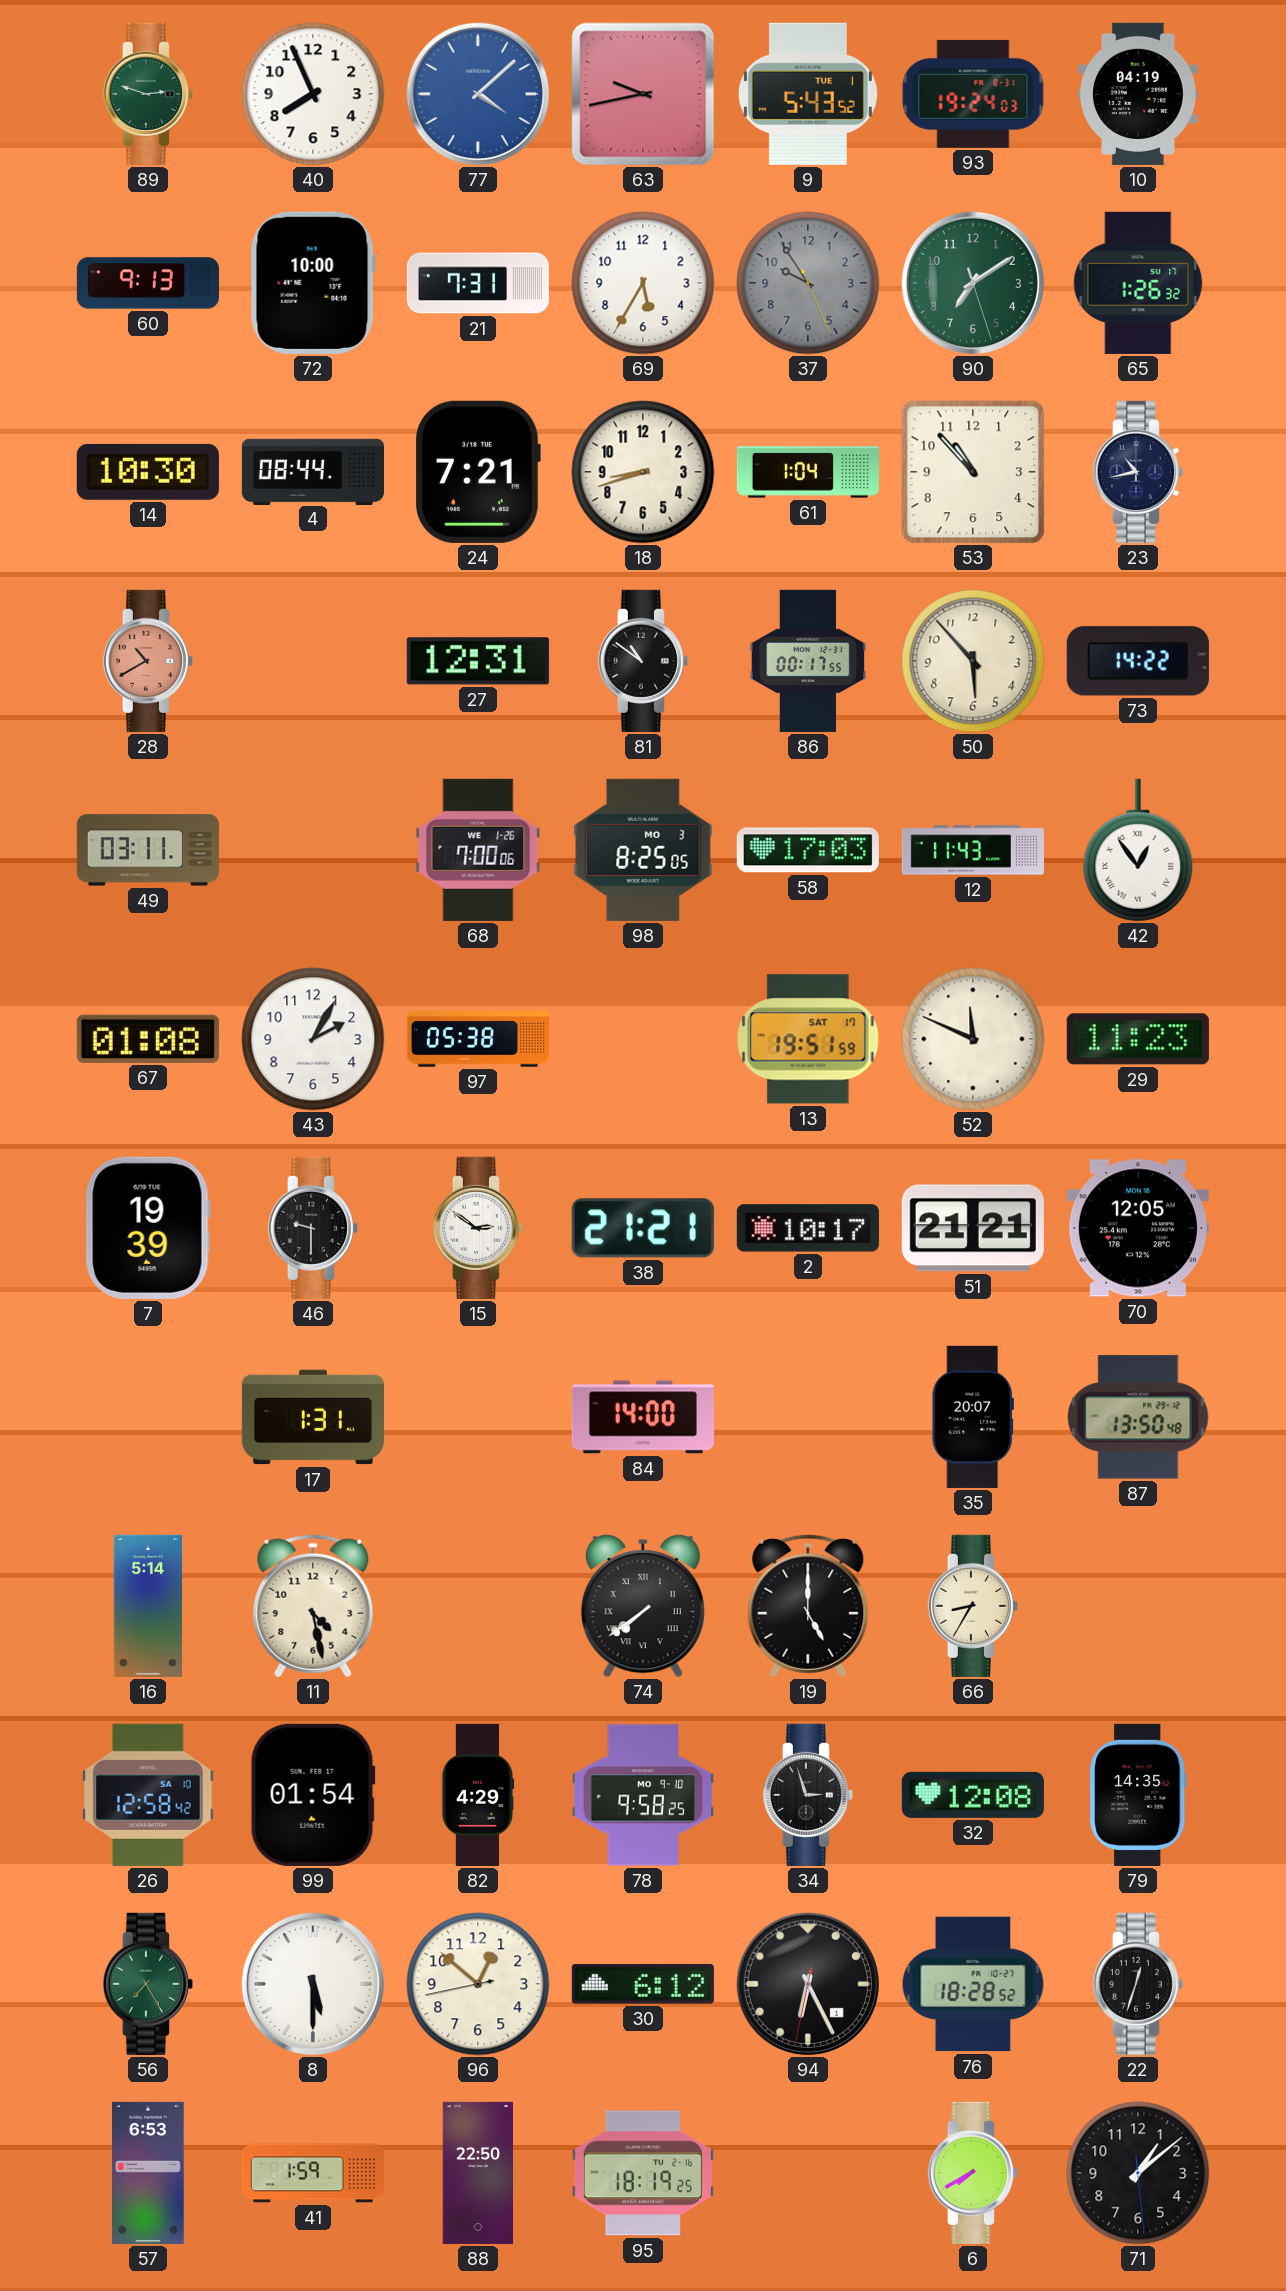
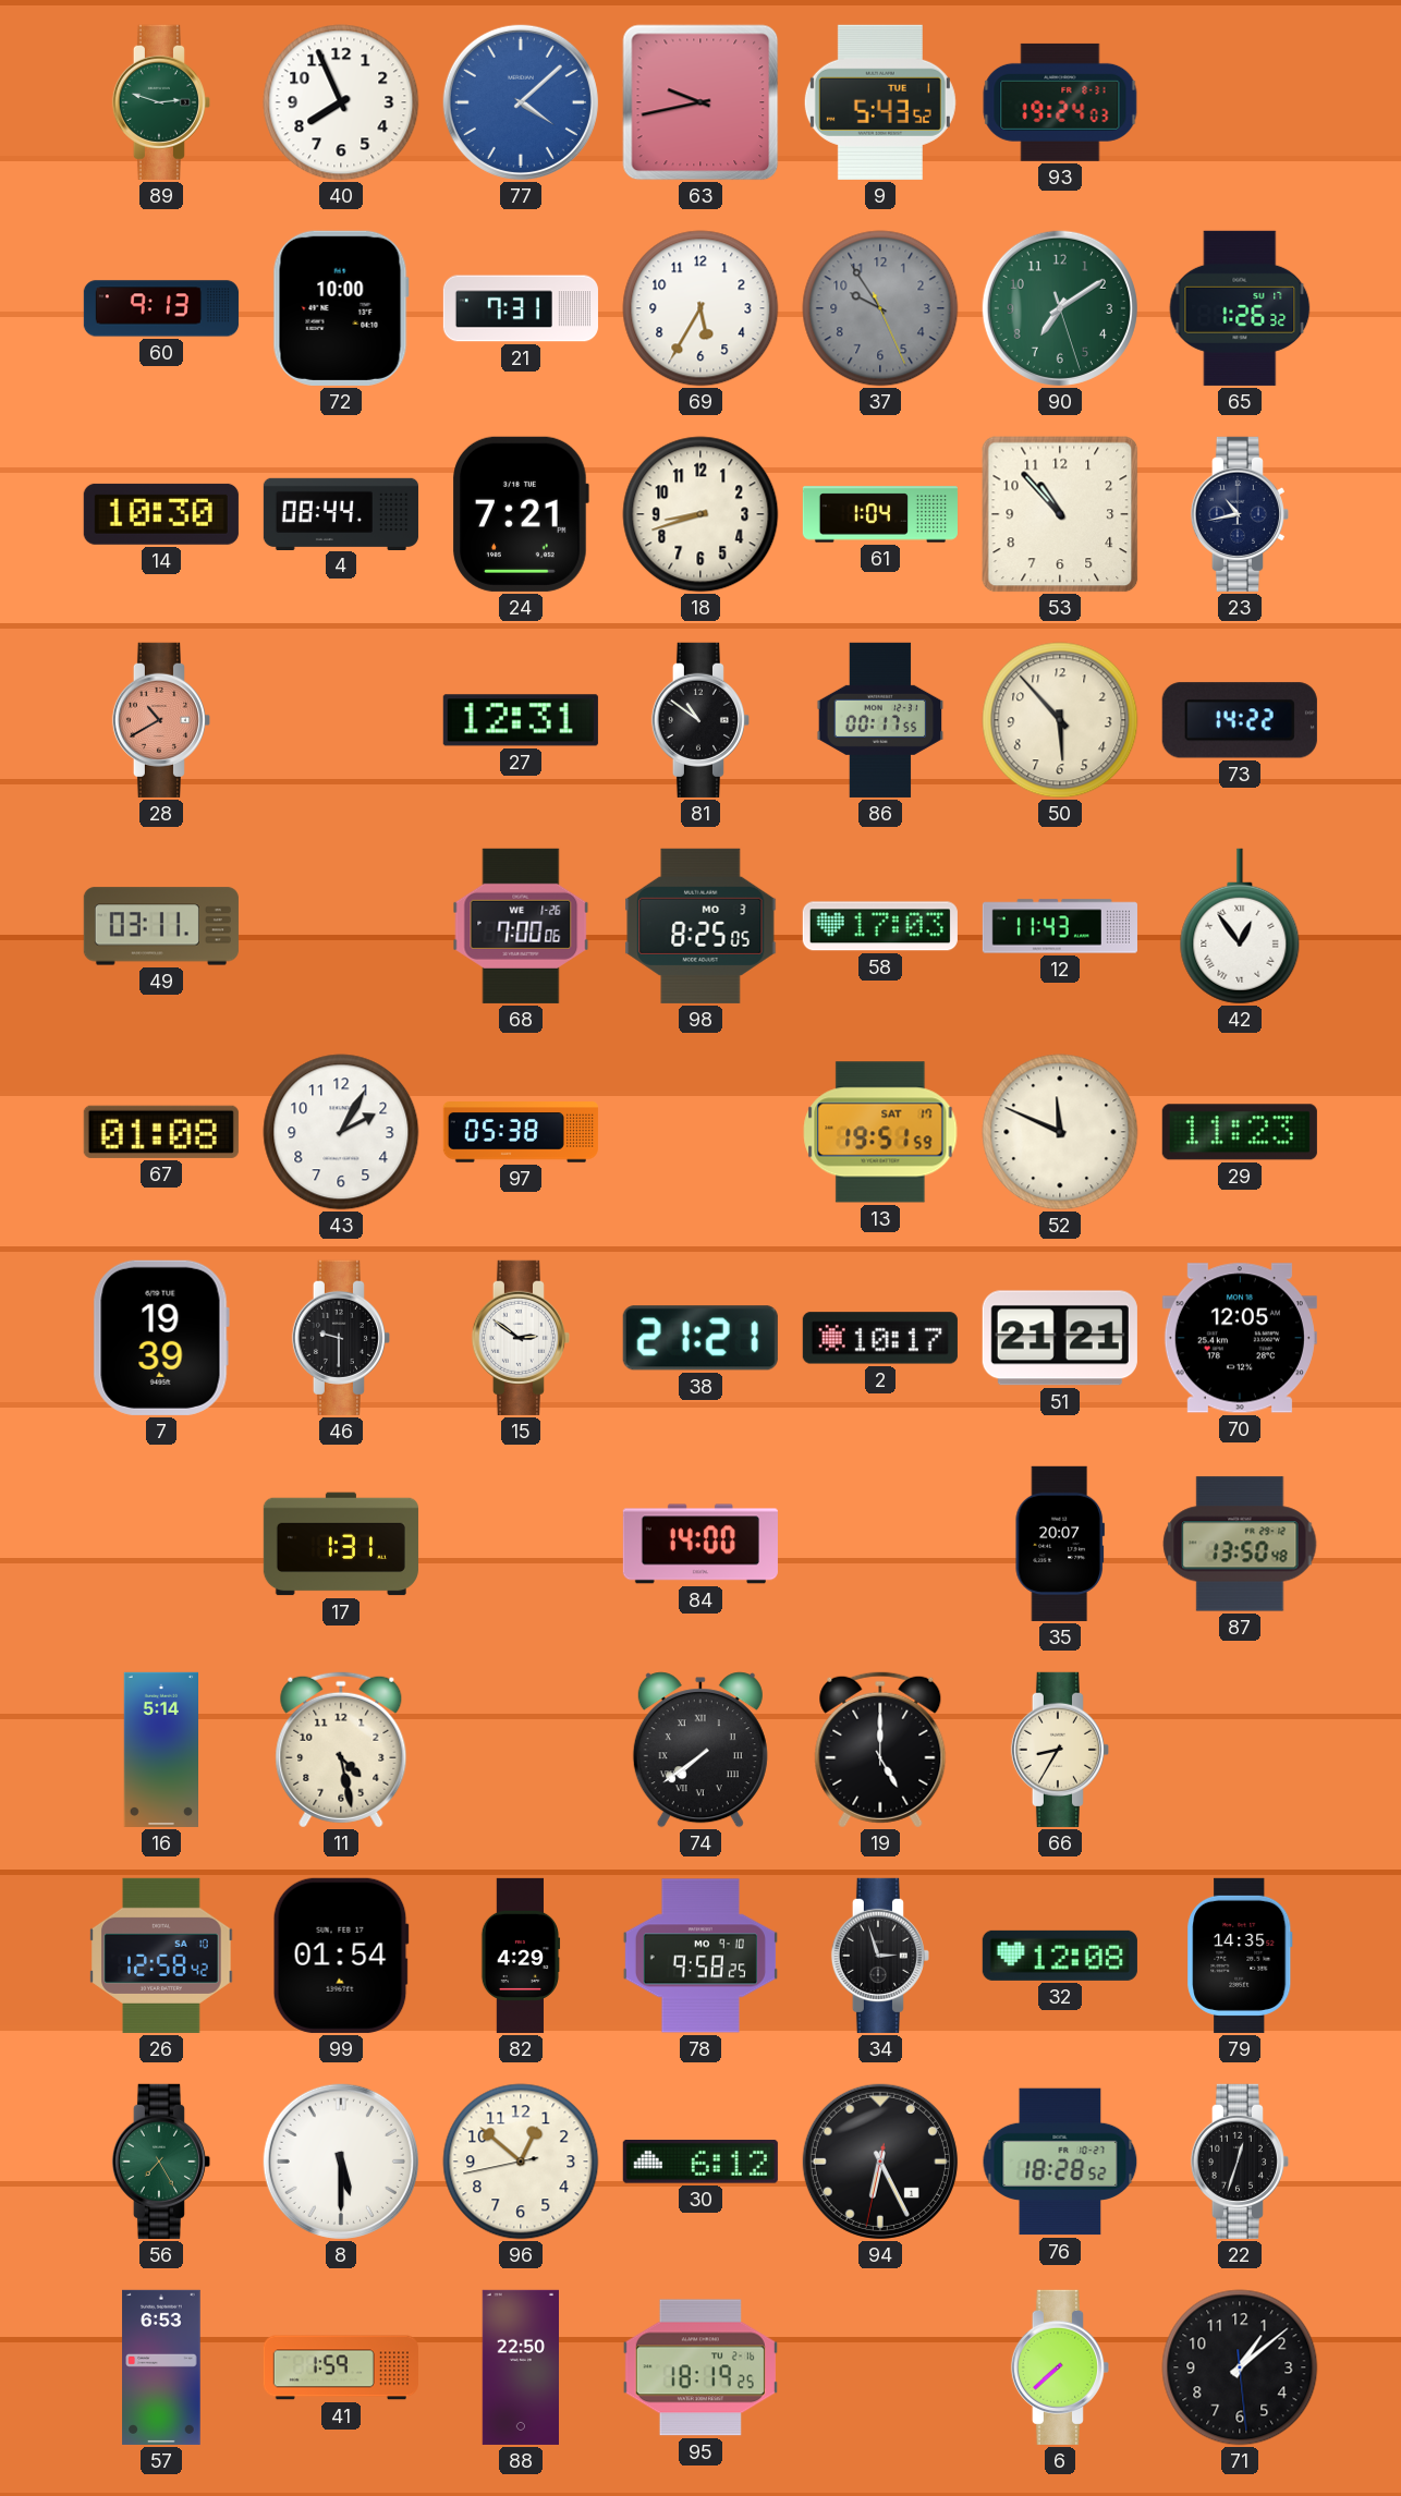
10: 04:19 -> none (1139, 94)
6: 7:40 -> 7:38 (1060, 2367)
